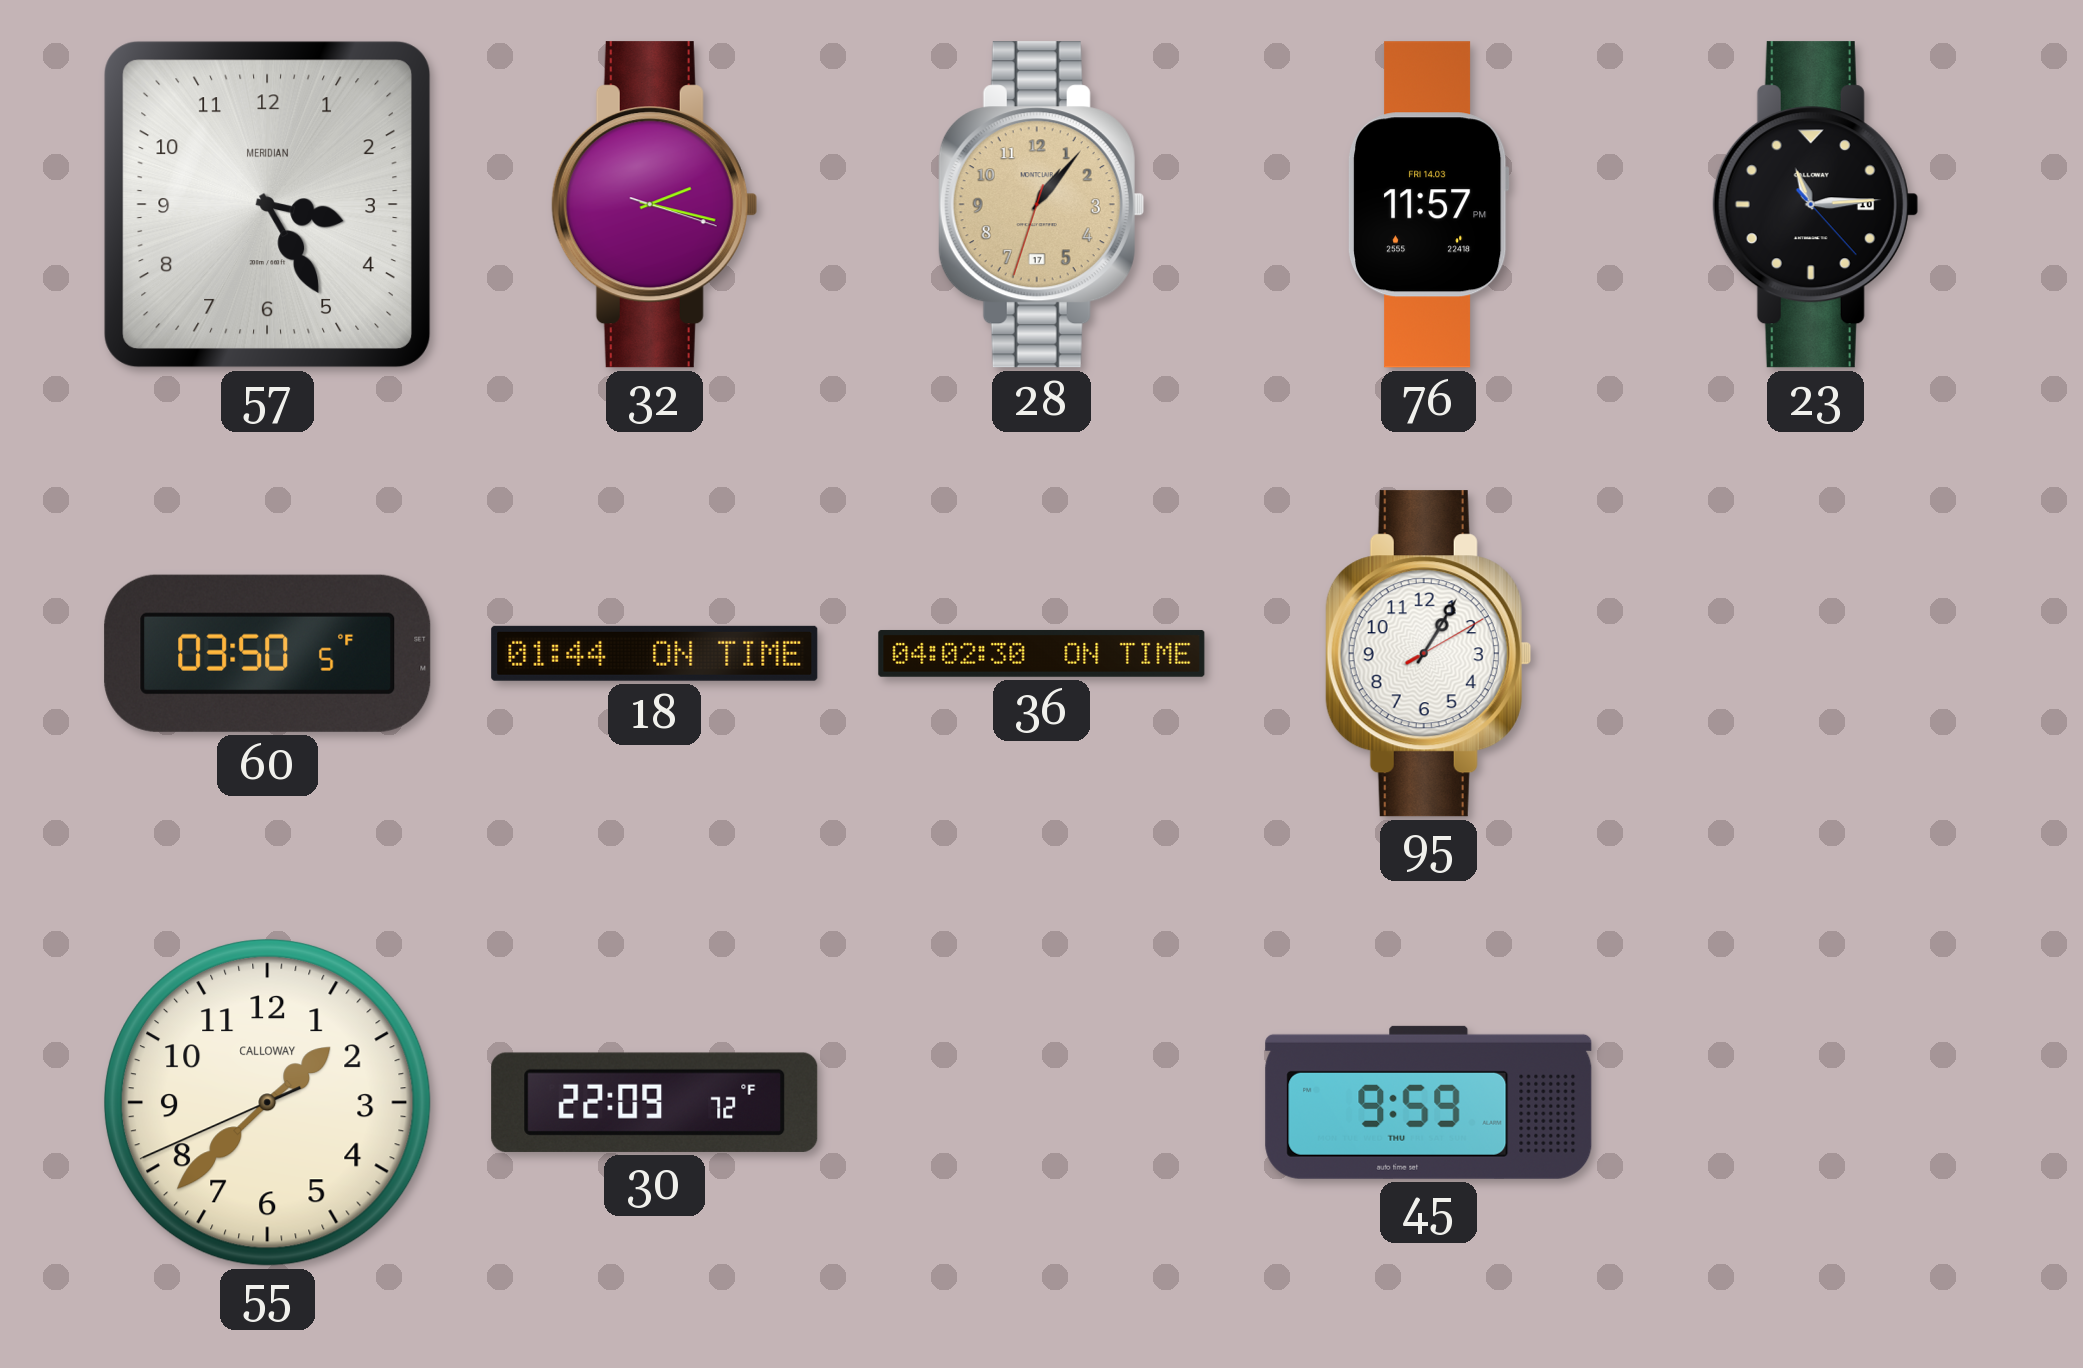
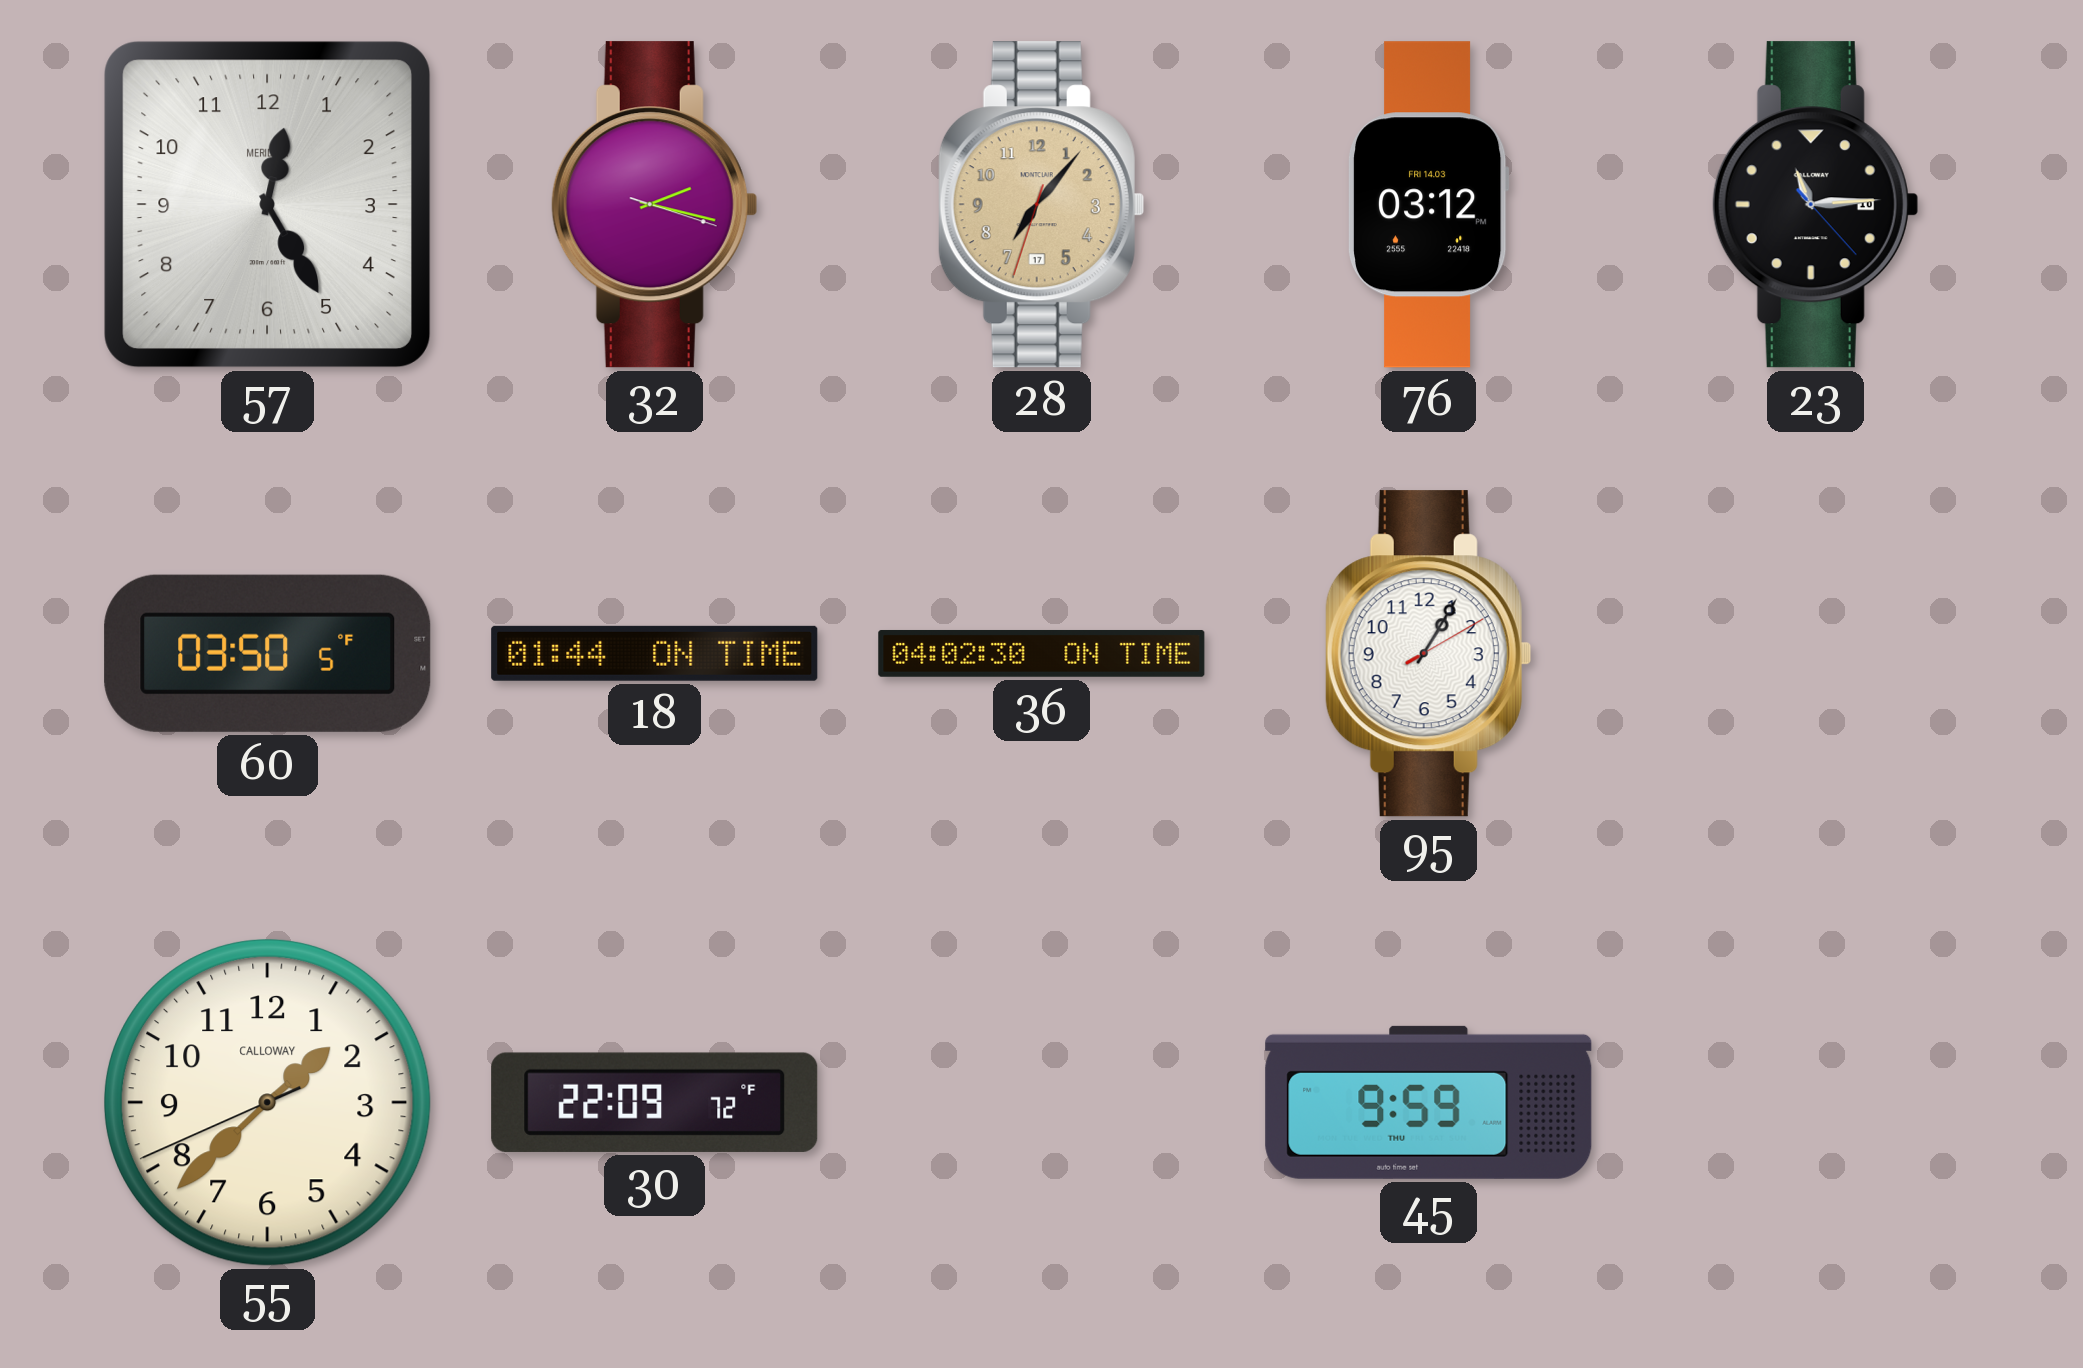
57: 3:25 -> 12:25 (267, 204)
28: 1:06 -> 7:06 (1041, 205)
76: 11:57 -> 03:12 (1428, 205)
